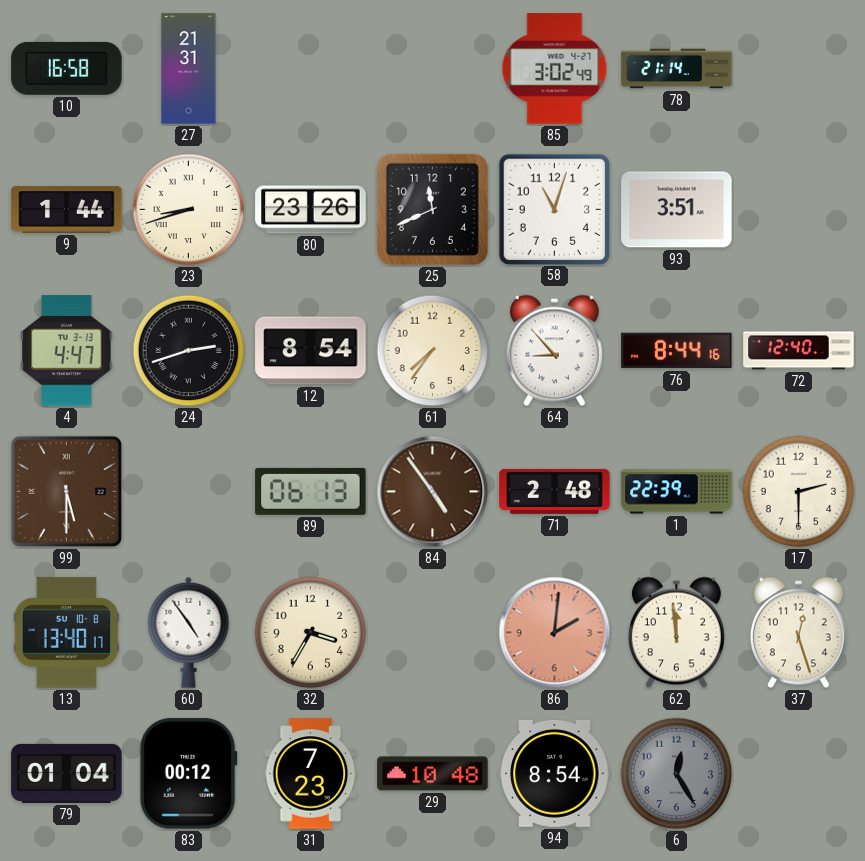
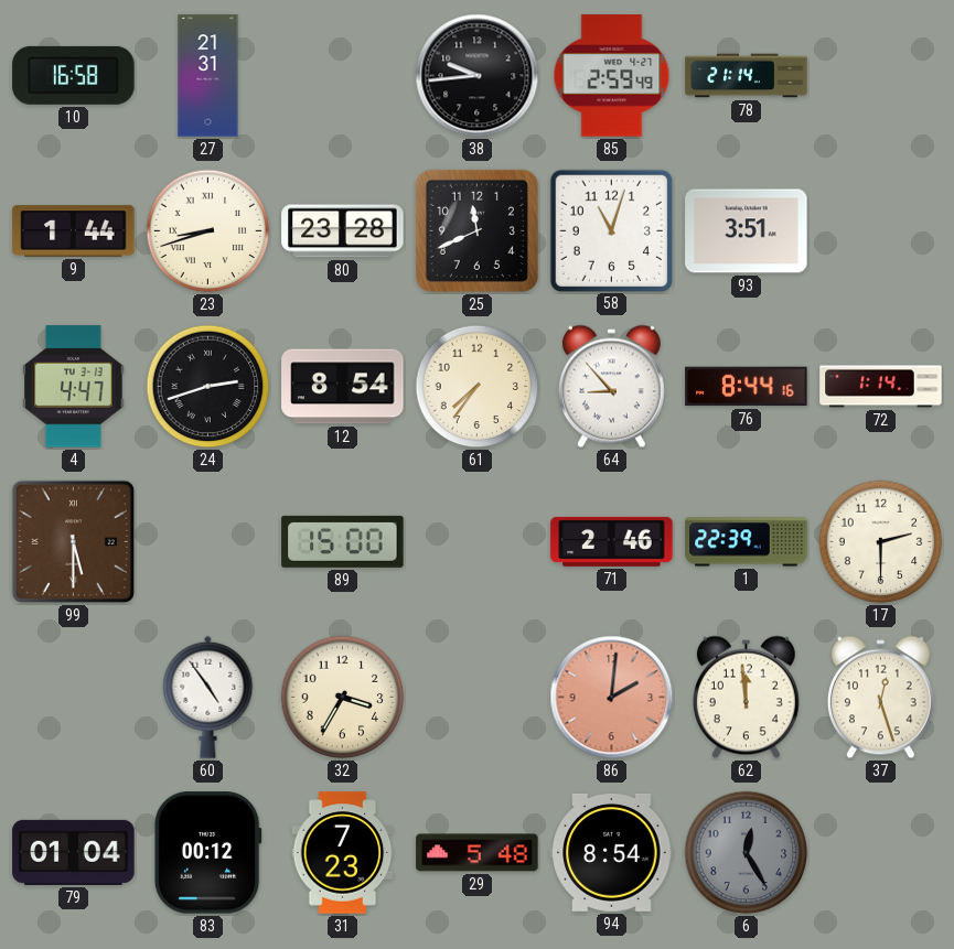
38: none -> 9:44 (478, 76)
85: 3:02 -> 2:59 (612, 76)
80: 23:26 -> 23:28 (343, 231)
72: 12:40 -> 1:14 (881, 387)
89: 06:13 -> 15:00 (343, 541)
84: 4:54 -> none (433, 492)
71: 2:48 -> 2:46 (612, 541)
13: 13:40 -> none (66, 633)
29: 10:48 -> 5:48 (478, 853)
